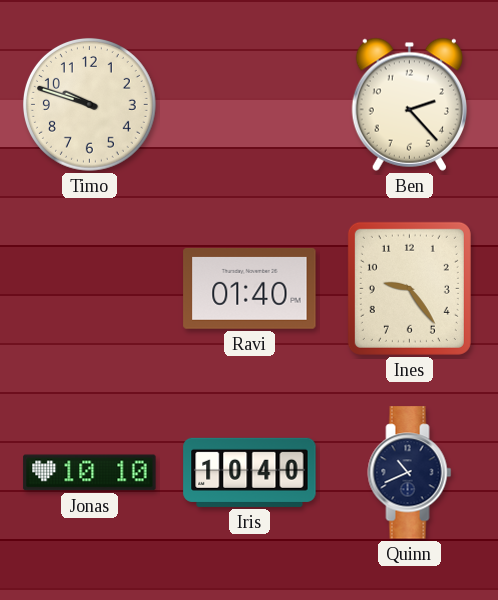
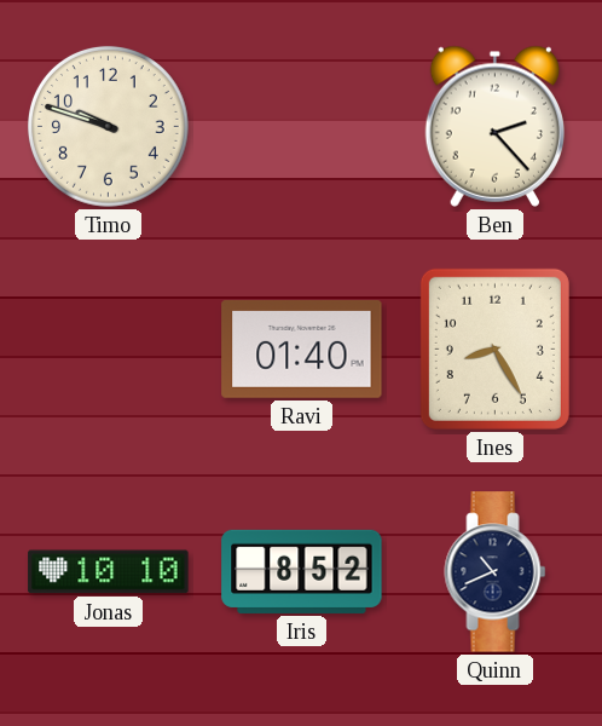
Ines: 9:24 -> 8:25 (494, 348)
Iris: 10:40 -> 8:52 (302, 571)
